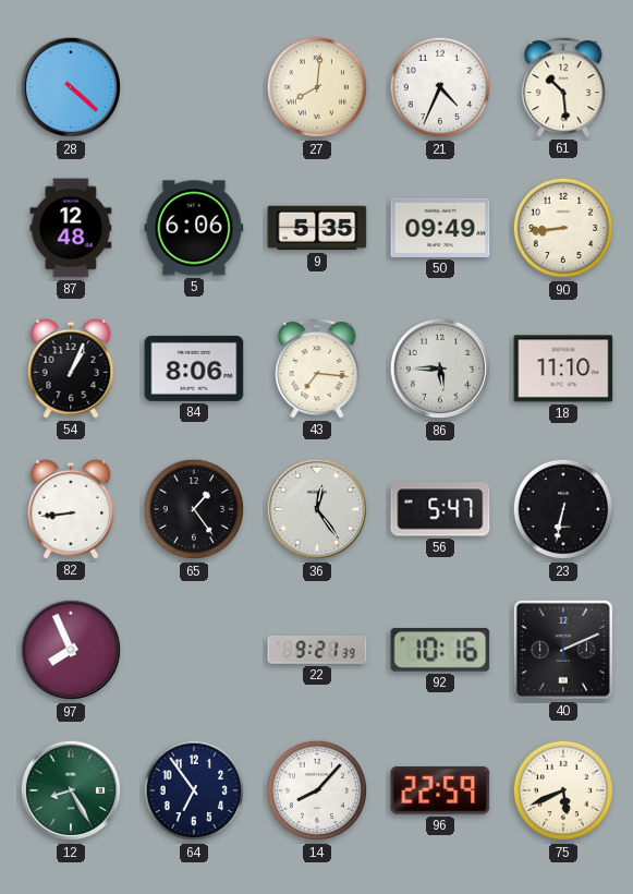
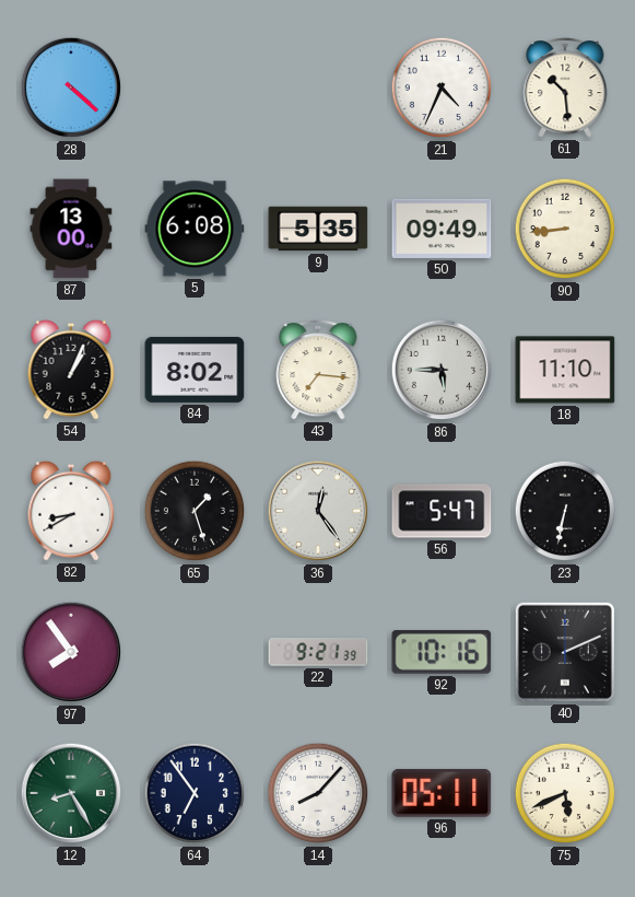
27: 8:01 -> none (317, 87)
87: 12:48 -> 13:00 (71, 229)
5: 6:06 -> 6:08 (195, 229)
84: 8:06 -> 8:02 (195, 370)
82: 8:44 -> 8:40 (71, 511)
65: 1:24 -> 1:27 (195, 511)
97: 7:56 -> 7:54 (71, 652)
96: 22:59 -> 05:11 (442, 793)
